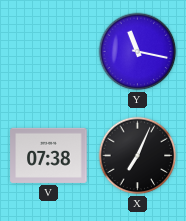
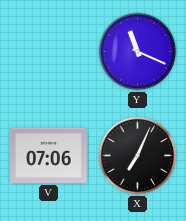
Y: 11:17 -> 11:19 (138, 52)
V: 07:38 -> 07:06 (49, 155)
